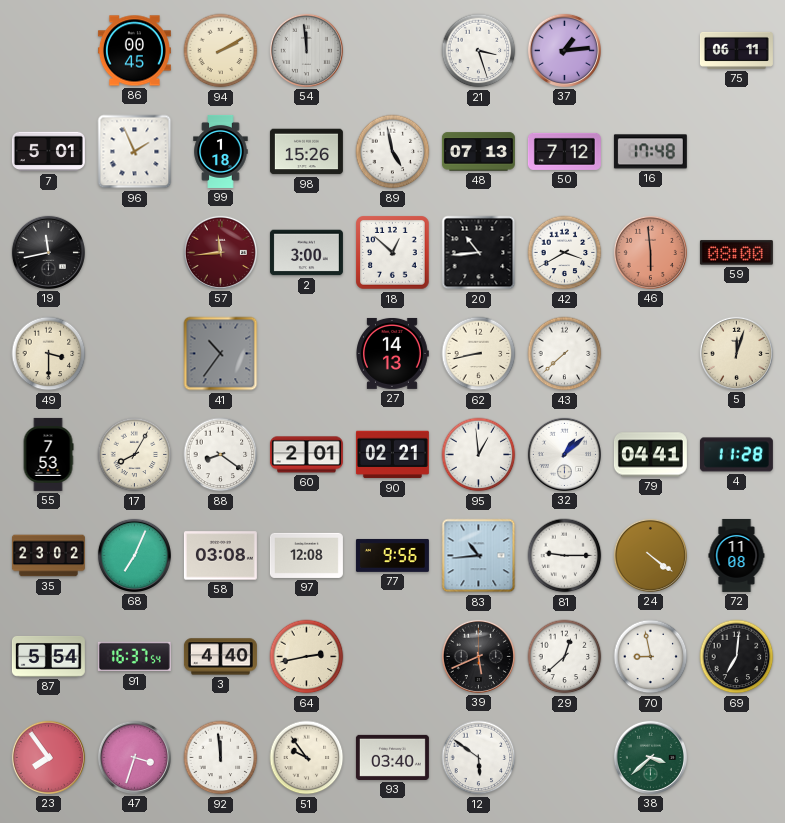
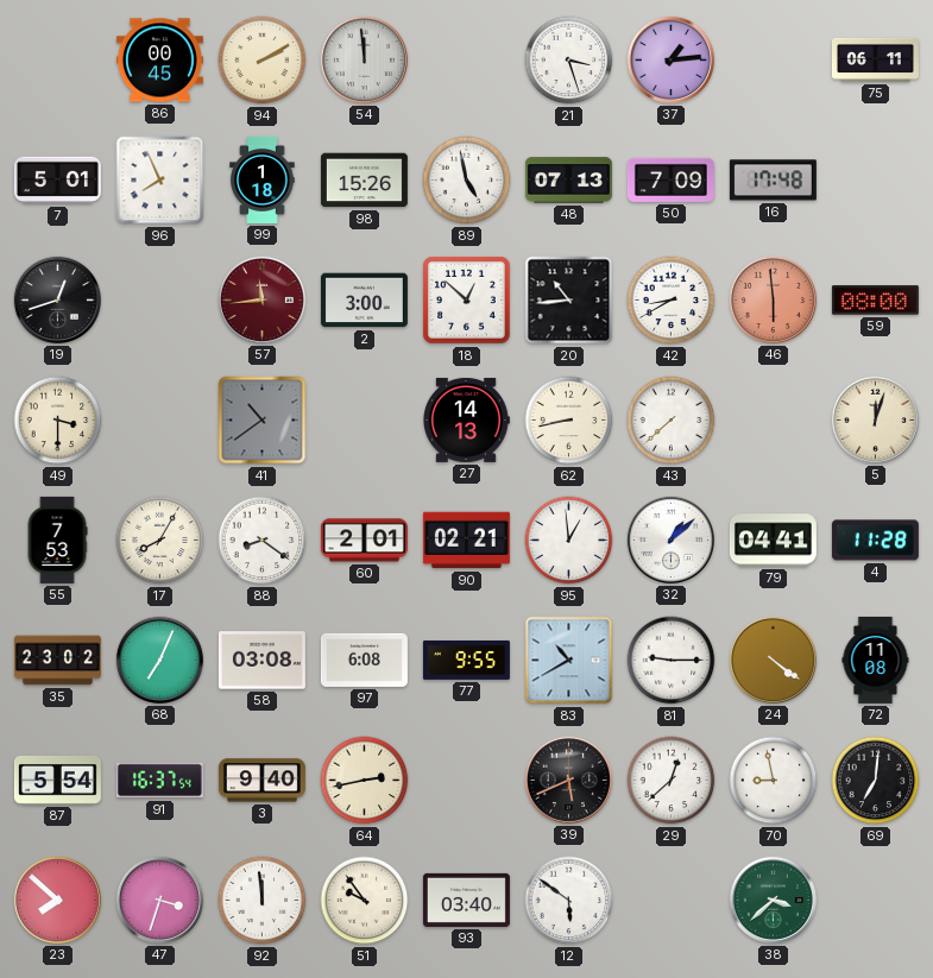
96: 1:56 -> 7:56 (160, 181)
50: 7:12 -> 7:09 (670, 179)
19: 11:43 -> 12:42 (57, 299)
42: 3:40 -> 8:40 (672, 301)
41: 10:36 -> 10:39 (263, 421)
97: 12:08 -> 6:08 (364, 660)
77: 9:56 -> 9:55 (466, 661)
83: 10:44 -> 10:40 (569, 661)
3: 4:40 -> 9:40 (261, 781)
23: 7:54 -> 7:52 (57, 900)
